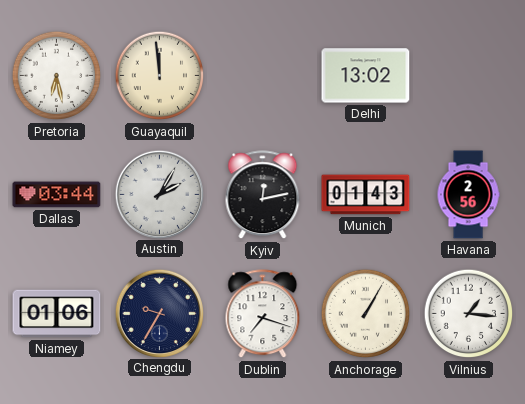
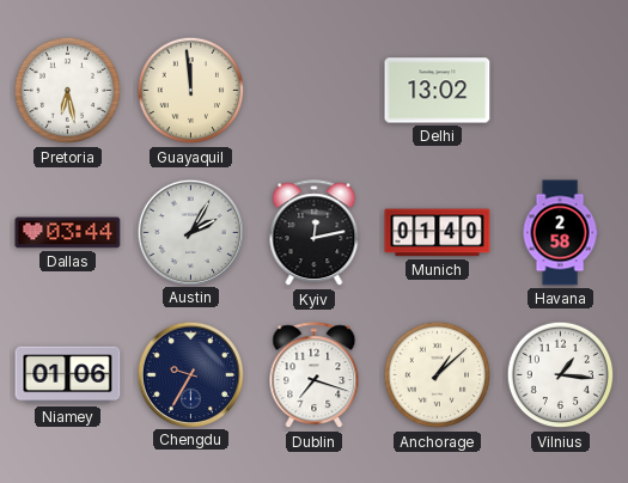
Munich: 01:43 -> 01:40 (438, 233)
Havana: 2:56 -> 2:58 (560, 233)
Anchorage: 1:05 -> 1:08 (438, 375)
